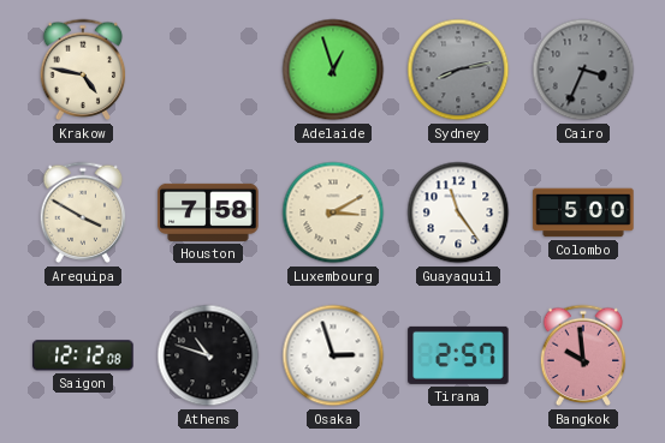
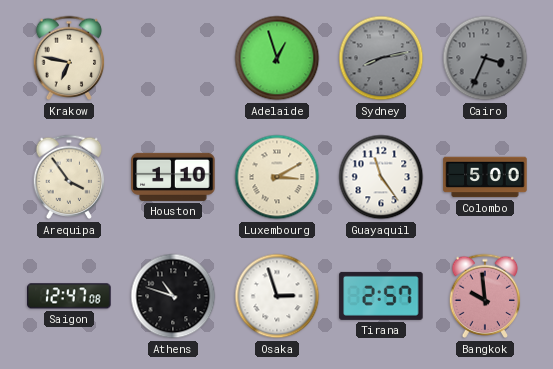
Krakow: 4:47 -> 6:47 (69, 58)
Arequipa: 3:50 -> 3:54 (69, 177)
Houston: 7:58 -> 1:10 (173, 177)
Saigon: 12:12 -> 12:47 (69, 296)
